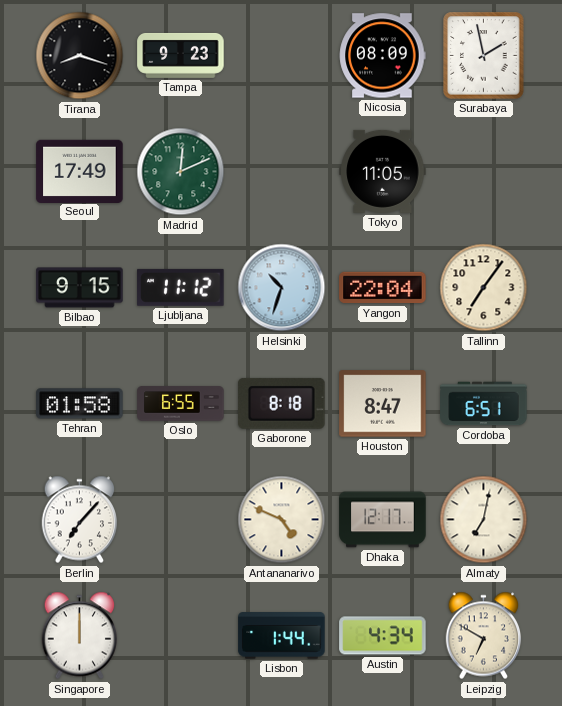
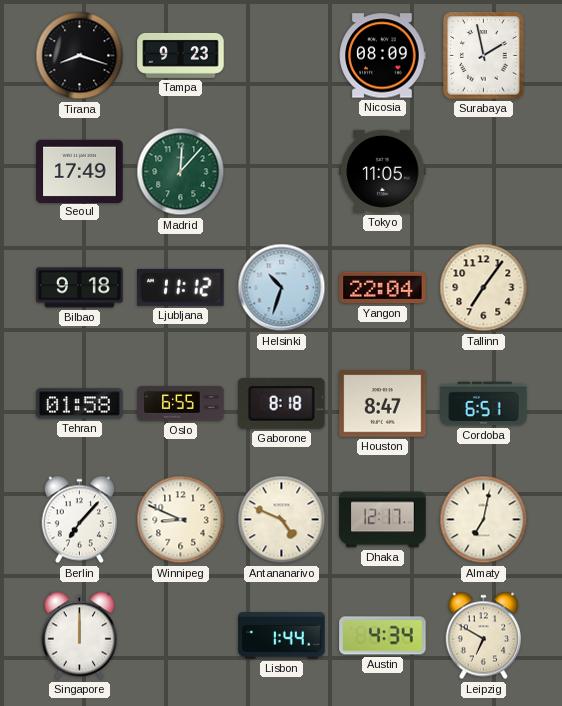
Madrid: 12:11 -> 12:07 (181, 172)
Bilbao: 9:15 -> 9:18 (80, 288)
Winnipeg: none -> 8:49 (181, 520)
